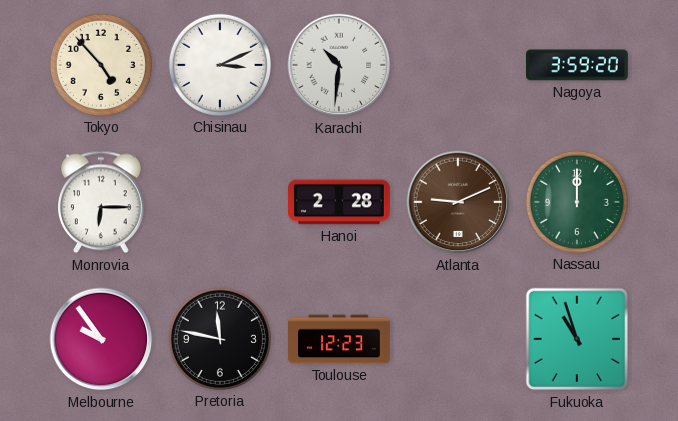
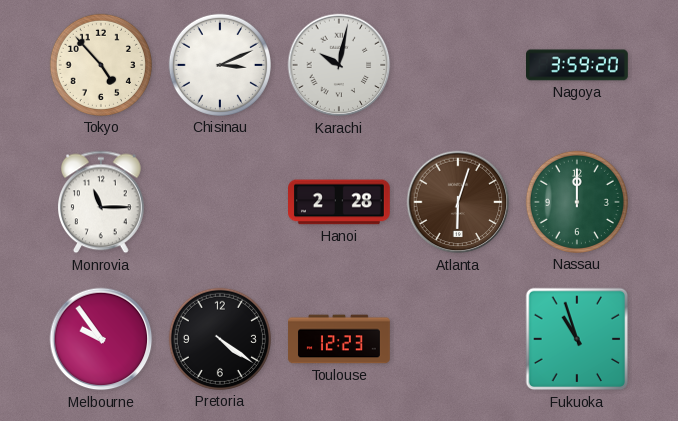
Karachi: 10:31 -> 10:02 (339, 65)
Monrovia: 6:15 -> 11:15 (102, 202)
Atlanta: 9:11 -> 6:03 (458, 202)
Pretoria: 11:47 -> 4:21 (220, 339)
